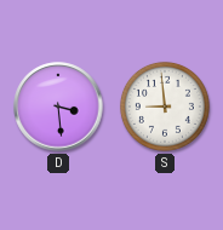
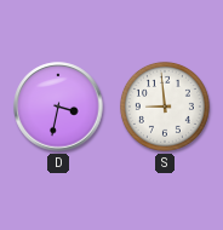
D: 3:29 -> 3:32 (58, 107)
